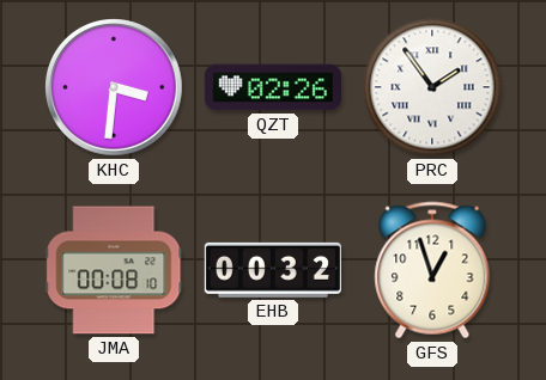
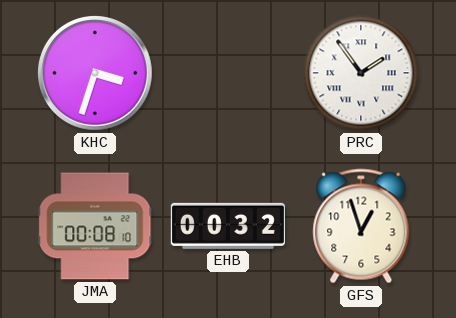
KHC: 3:31 -> 3:33 (96, 74)
QZT: 02:26 -> none (273, 87)
